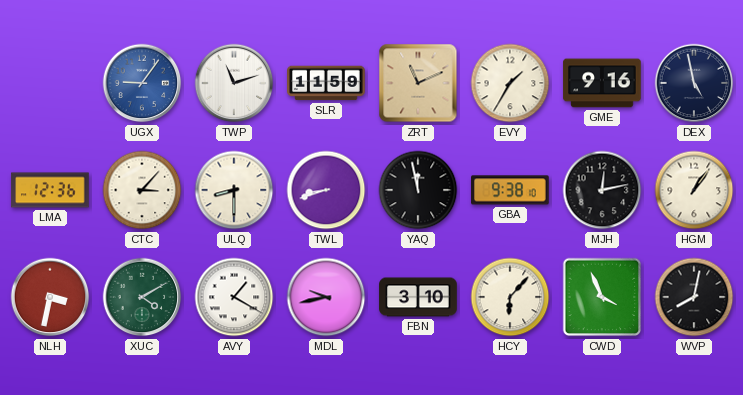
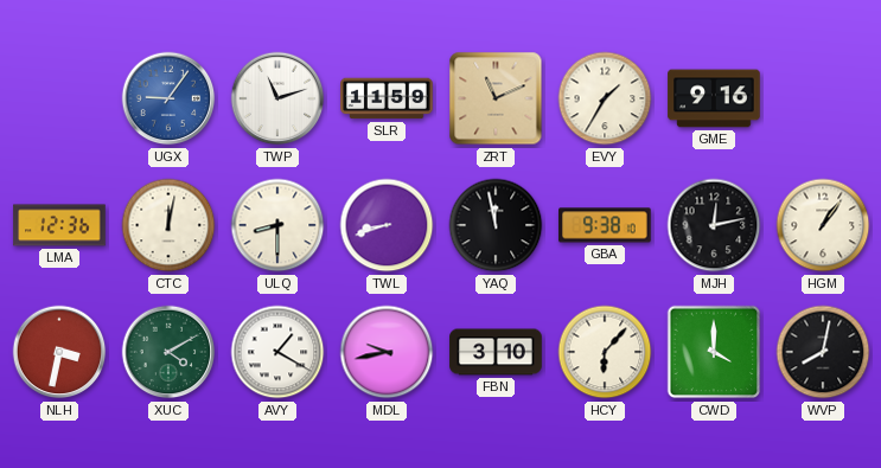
DEX: 4:58 -> none (694, 83)
CTC: 3:07 -> 12:02 (168, 225)
CWD: 3:56 -> 4:00 (714, 352)
